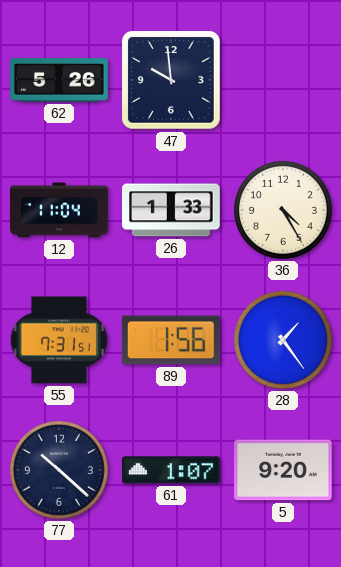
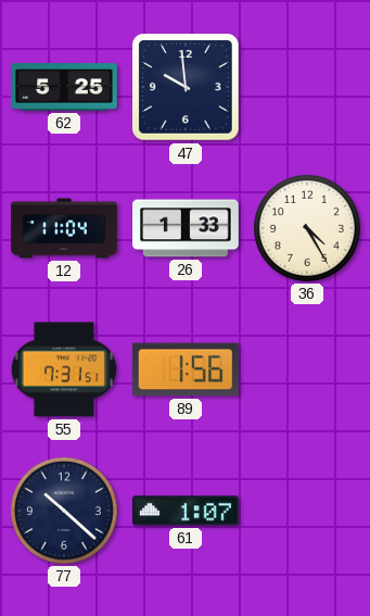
62: 5:26 -> 5:25 (64, 87)
28: 1:24 -> none (283, 340)
5: 9:20 -> none (284, 470)
